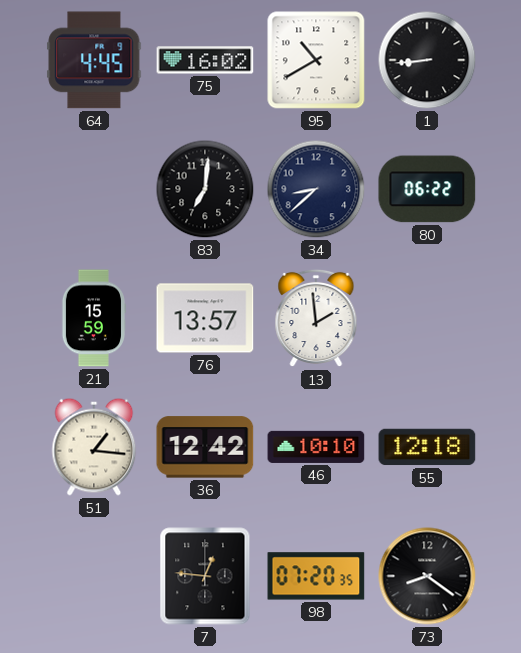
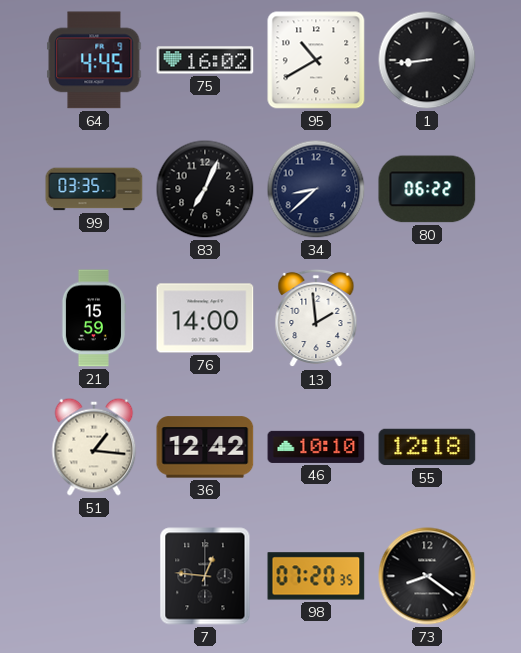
99: none -> 03:35 (94, 189)
83: 7:01 -> 7:04 (205, 189)
76: 13:57 -> 14:00 (205, 318)
